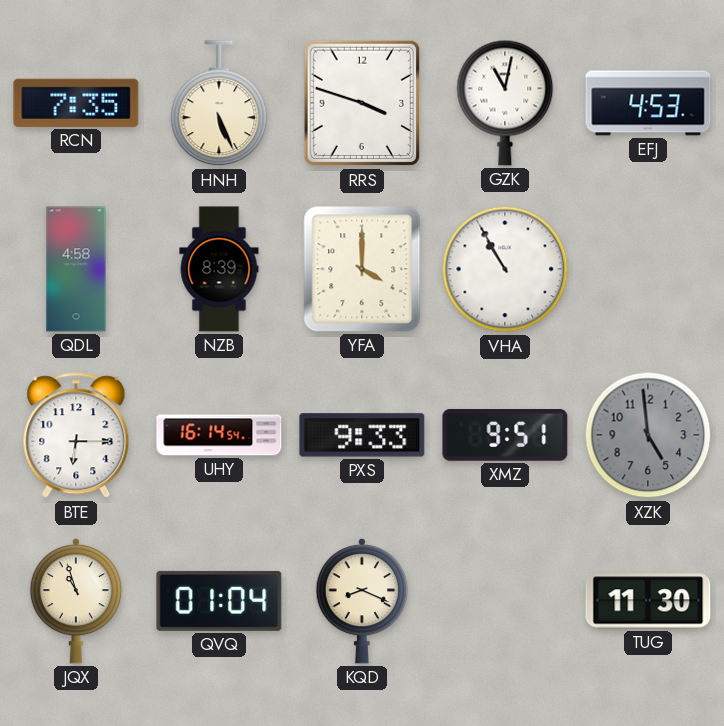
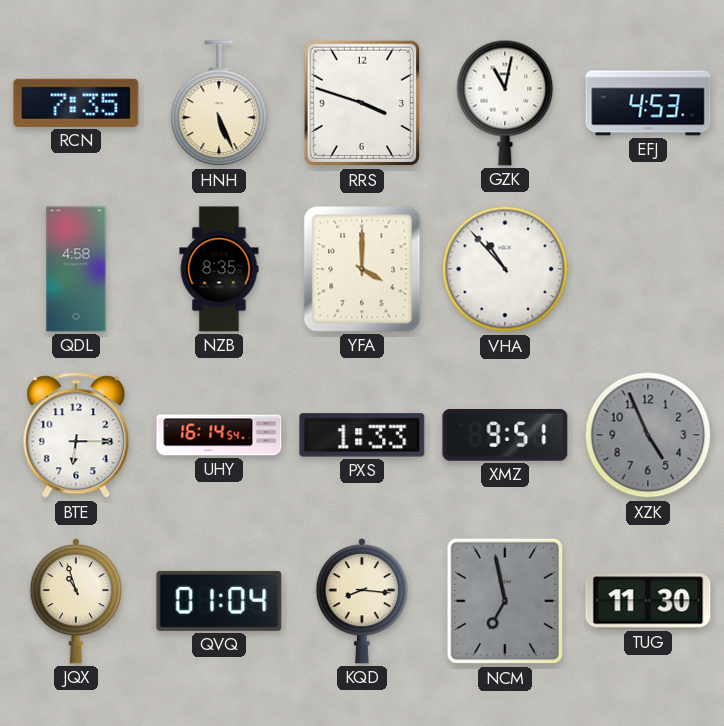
NZB: 8:39 -> 8:35 (219, 269)
VHA: 10:55 -> 10:53 (505, 269)
PXS: 9:33 -> 1:33 (362, 435)
XZK: 4:59 -> 4:56 (648, 435)
KQD: 8:19 -> 8:16 (361, 601)
NCM: none -> 6:58 (505, 601)
